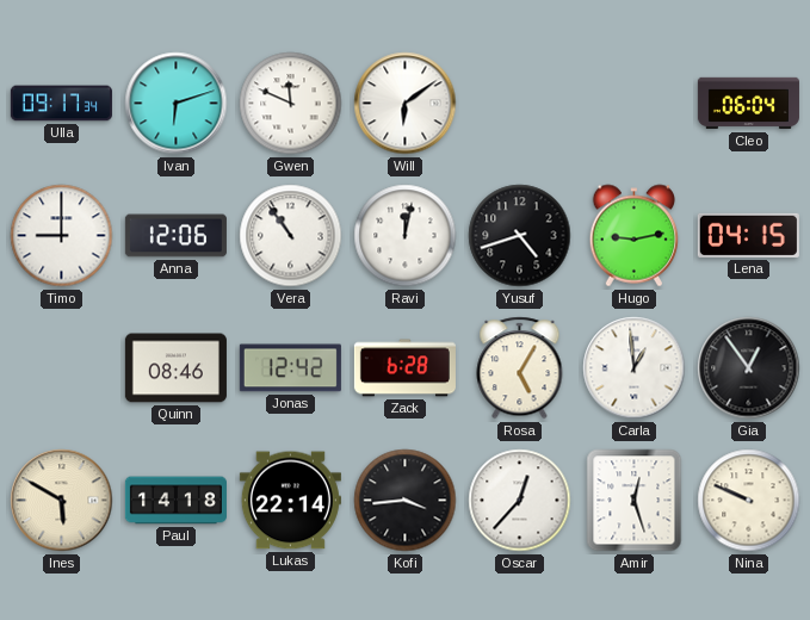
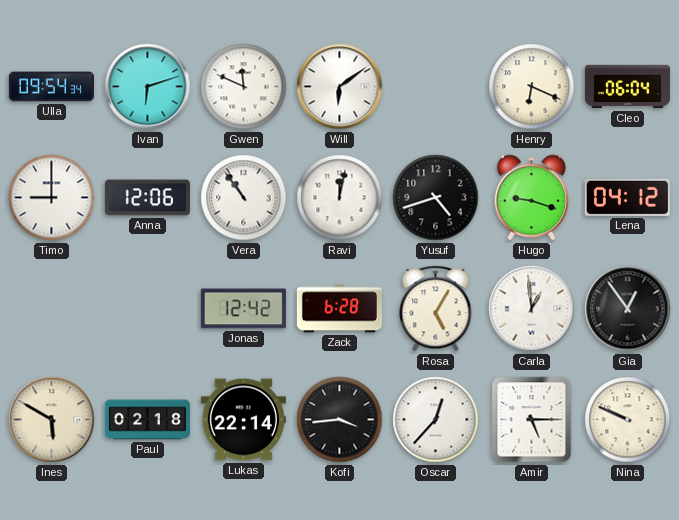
Ulla: 09:17 -> 09:54 (51, 87)
Henry: none -> 6:19 (532, 87)
Hugo: 9:13 -> 9:18 (532, 198)
Lena: 04:15 -> 04:12 (627, 197)
Quinn: 08:46 -> none (175, 368)
Paul: 14:18 -> 02:18 (147, 420)
Amir: 12:27 -> 5:15 (532, 420)
